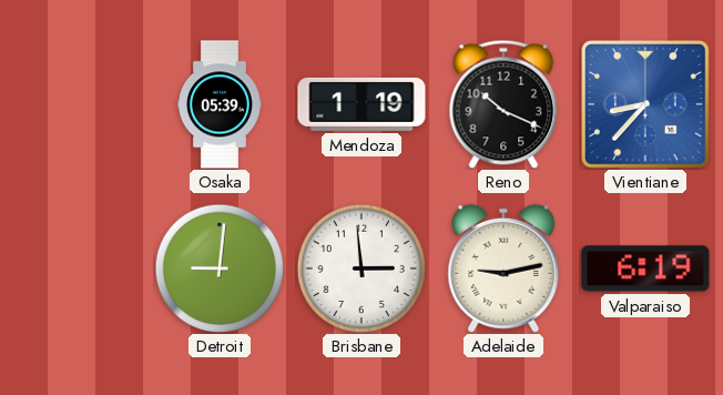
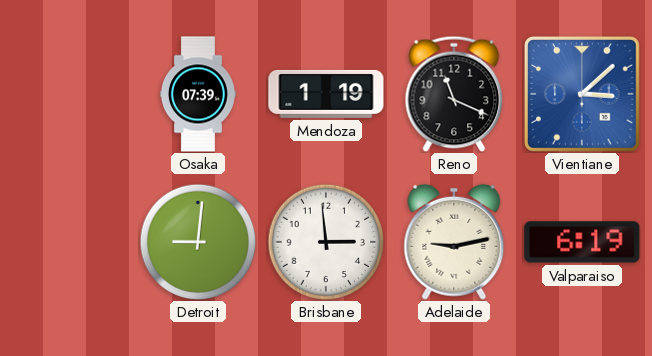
Osaka: 05:39 -> 07:39 (199, 94)
Reno: 10:19 -> 11:19 (454, 94)
Vientiane: 8:37 -> 3:08 (583, 95)
